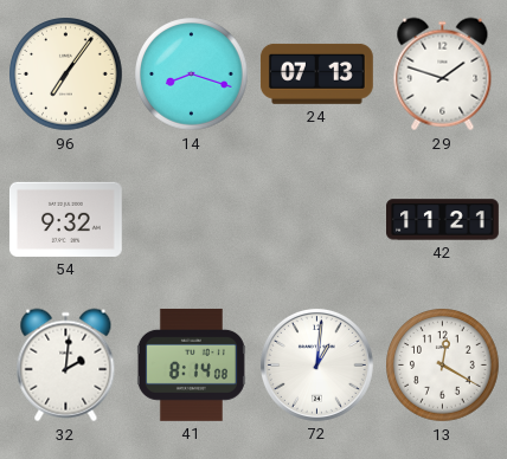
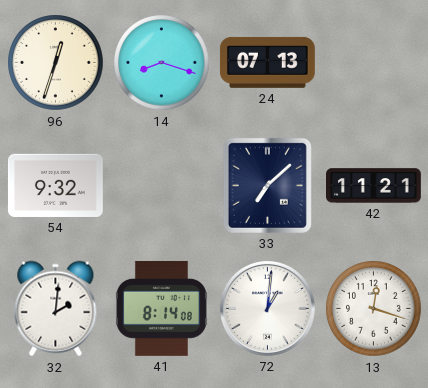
96: 7:06 -> 12:33 (56, 63)
29: 1:48 -> none (443, 75)
33: none -> 7:08 (267, 185)
13: 12:20 -> 12:18 (374, 309)
